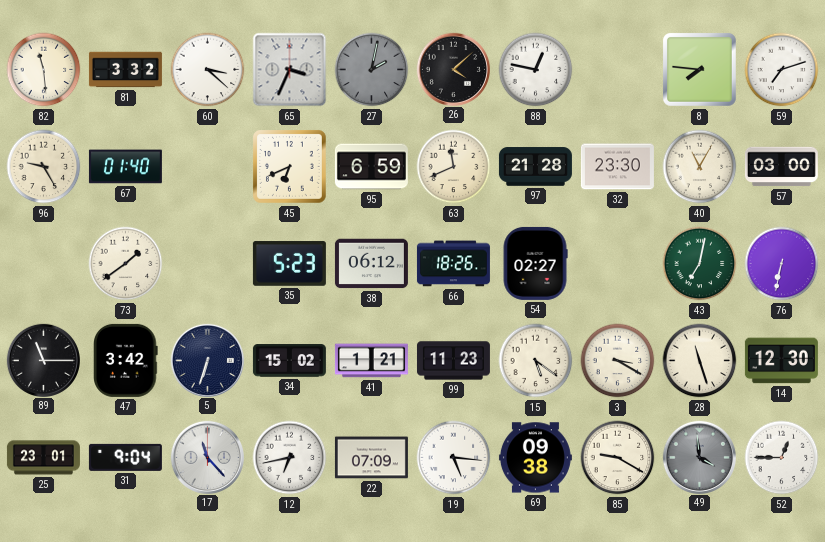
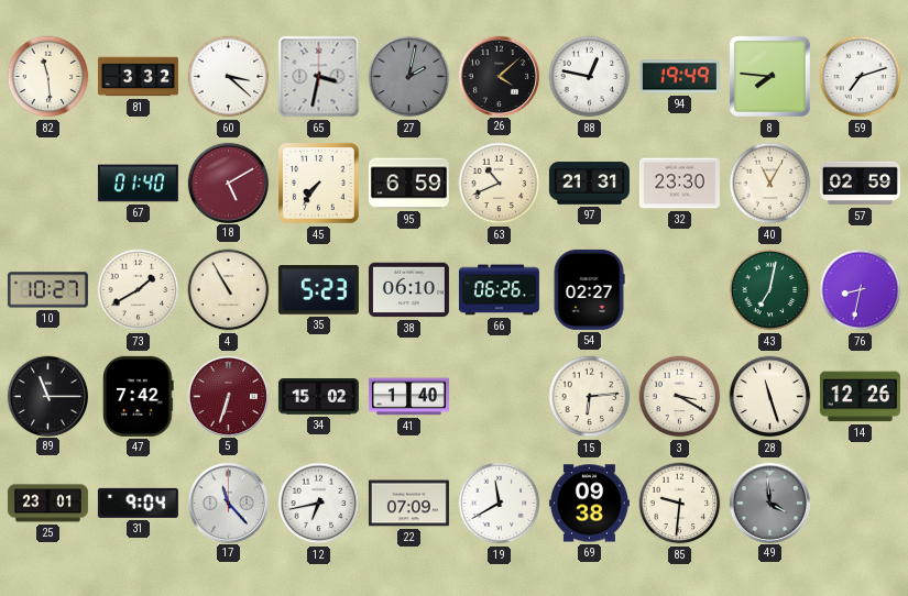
65: 3:34 -> 3:32 (319, 77)
94: none -> 19:49 (679, 77)
96: 9:25 -> none (44, 167)
18: none -> 5:10 (228, 183)
45: 6:41 -> 7:36 (319, 184)
63: 11:41 -> 10:41 (500, 184)
97: 21:28 -> 21:31 (589, 184)
57: 03:00 -> 02:59 (860, 184)
10: none -> 10:27 (47, 290)
73: 1:39 -> 1:40 (139, 290)
4: none -> 10:55 (229, 290)
38: 06:12 -> 06:10 (408, 290)
66: 18:26 -> 06:26 (499, 290)
76: 6:32 -> 8:32 (861, 290)
47: 3:42 -> 7:42 (139, 396)
5 dial: navy -> burgundy (228, 396)
41: 1:21 -> 1:40 (408, 397)
99: 11:23 -> none (453, 361)
15: 5:21 -> 6:14 (590, 397)
14: 12:30 -> 12:26 (860, 397)
19: 5:16 -> 11:40 (500, 504)
85: 9:20 -> 9:31 (680, 504)
52: 12:45 -> none (782, 458)
